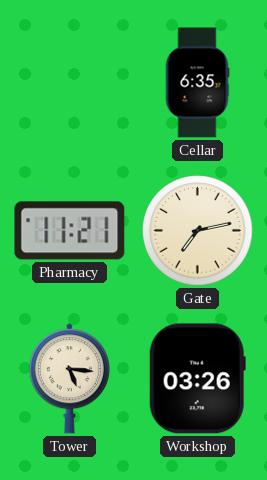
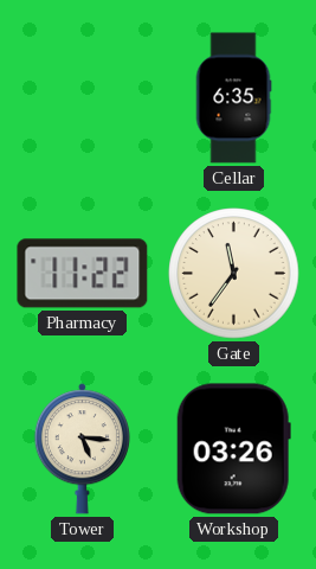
Pharmacy: 11:21 -> 11:22 (83, 274)
Gate: 7:13 -> 11:36 (234, 274)
